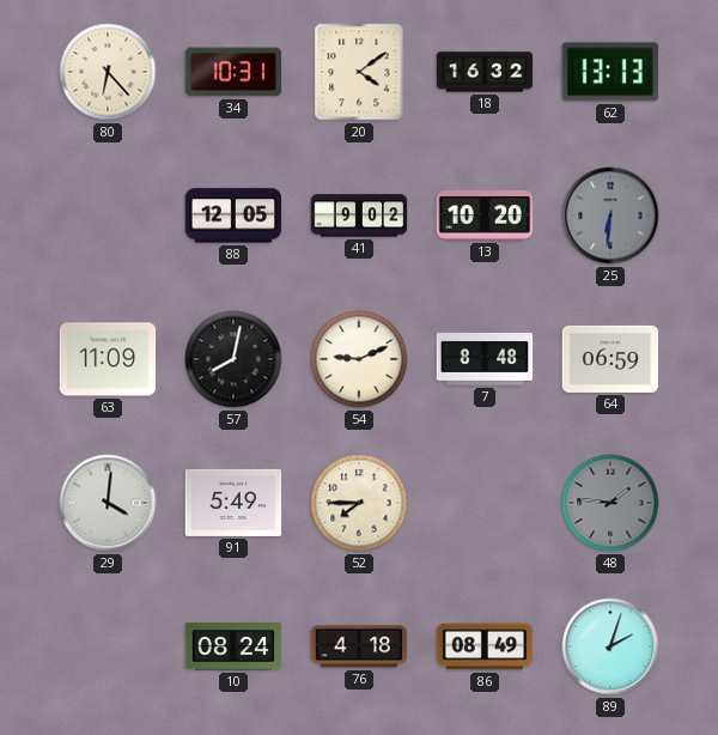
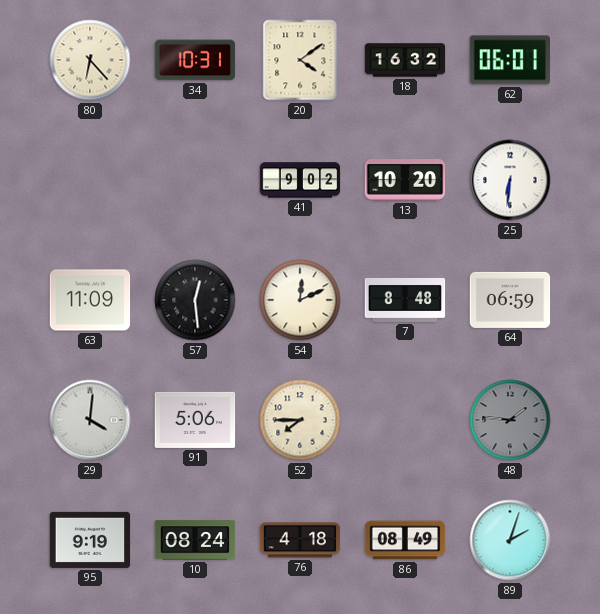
62: 13:13 -> 06:01 (509, 60)
88: 12:05 -> none (233, 215)
25 dial: grey -> white (510, 180)
57: 8:02 -> 12:29 (195, 300)
54: 9:11 -> 12:11 (300, 300)
91: 5:49 -> 5:06 (195, 420)
95: none -> 9:19 (90, 540)
